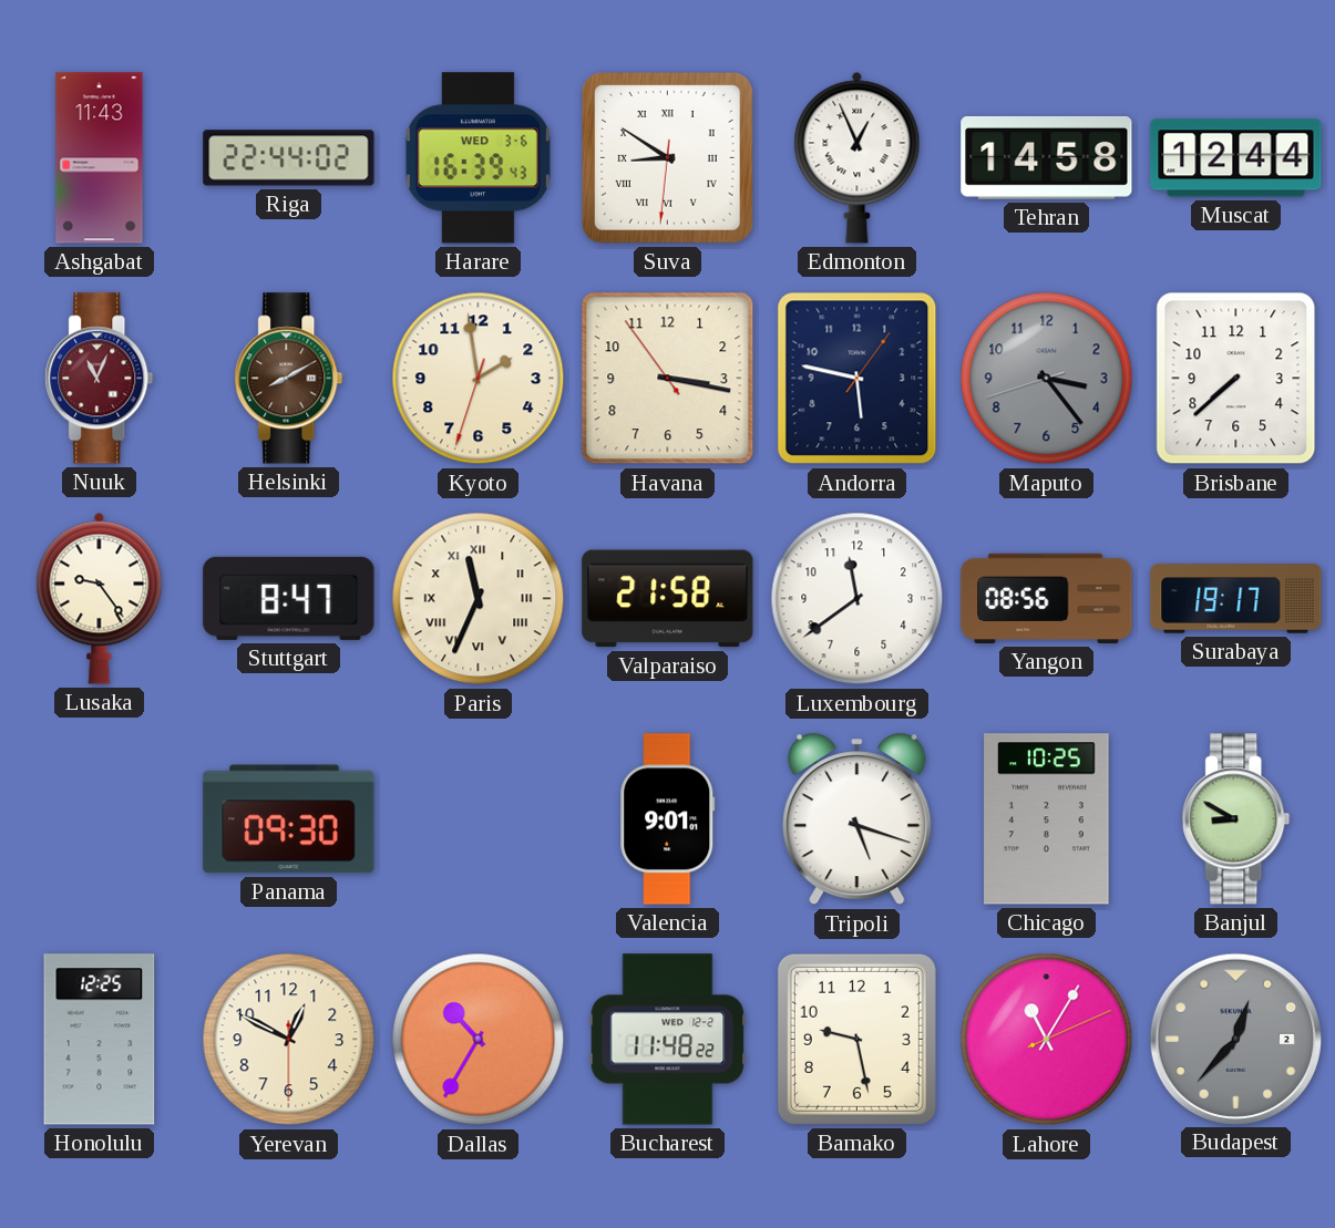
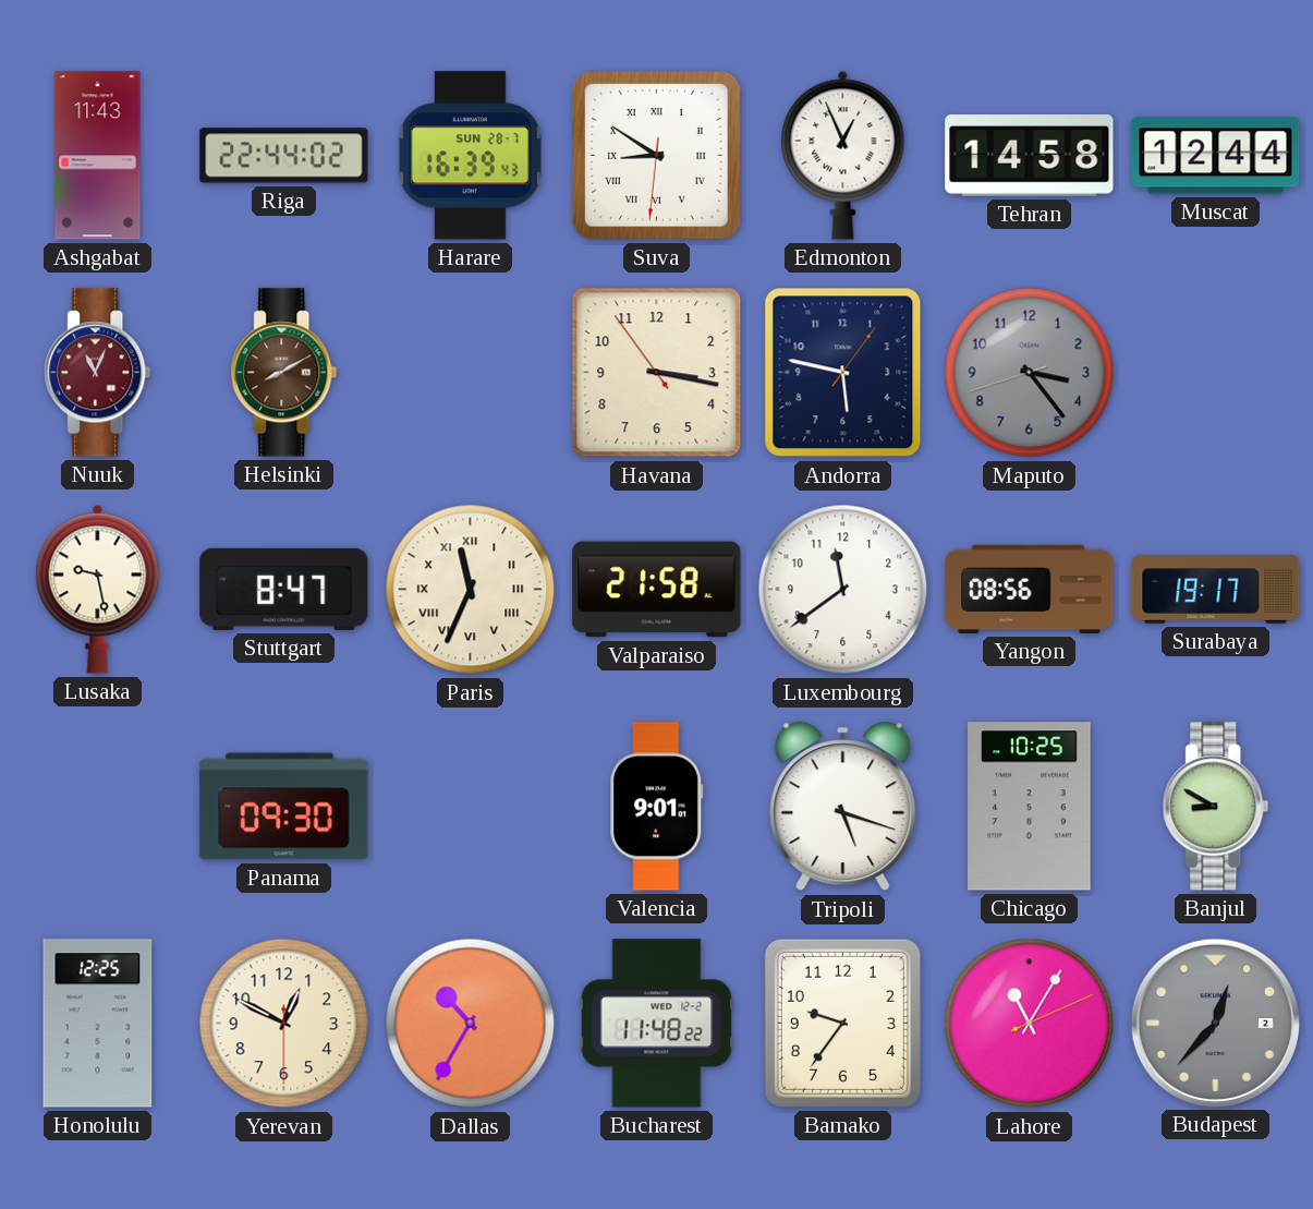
Harare date: WED 3-6 -> SUN 28-7 (470, 156)
Kyoto: 1:58 -> none (479, 379)
Brisbane: 7:38 -> none (1236, 379)
Lusaka: 9:24 -> 9:28 (98, 589)
Bamako: 9:28 -> 9:36 (842, 1023)
